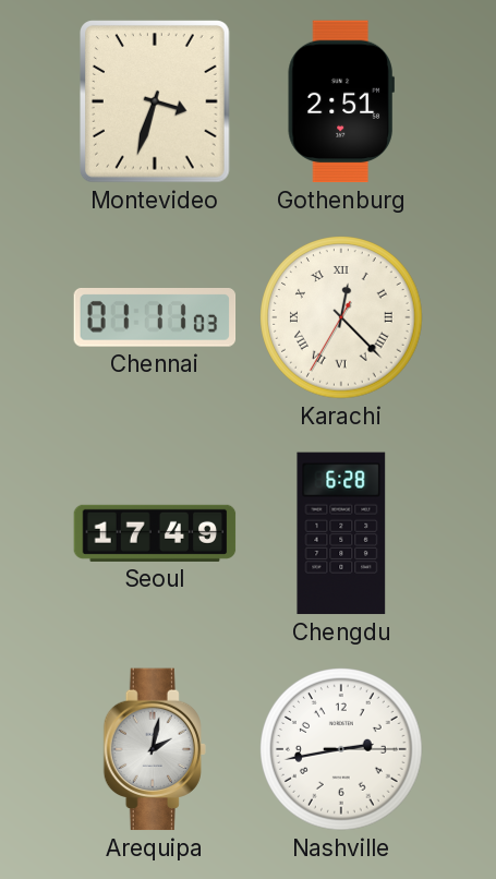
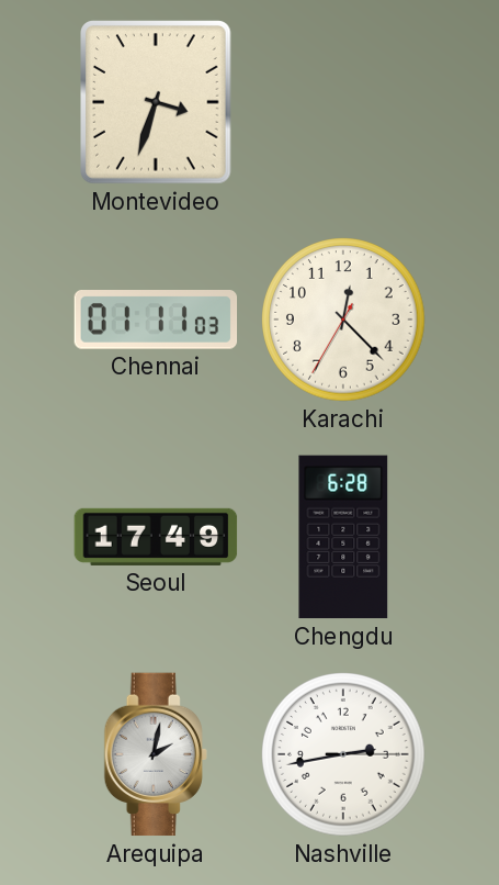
Gothenburg: 2:51 -> none (341, 101)
Karachi numerals: Roman -> Arabic (343, 320)
